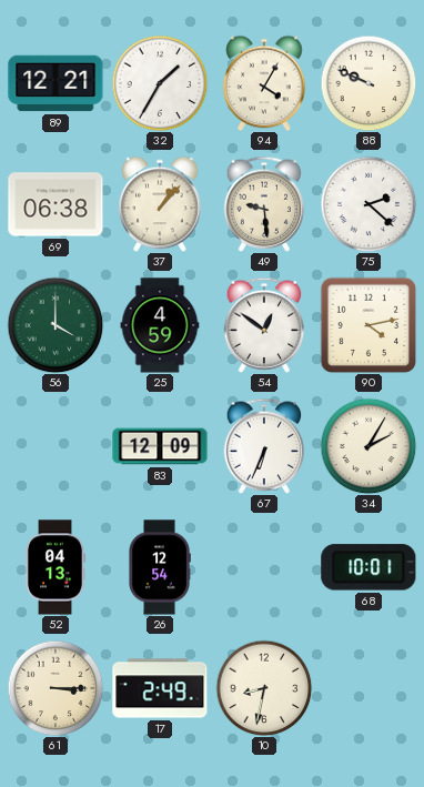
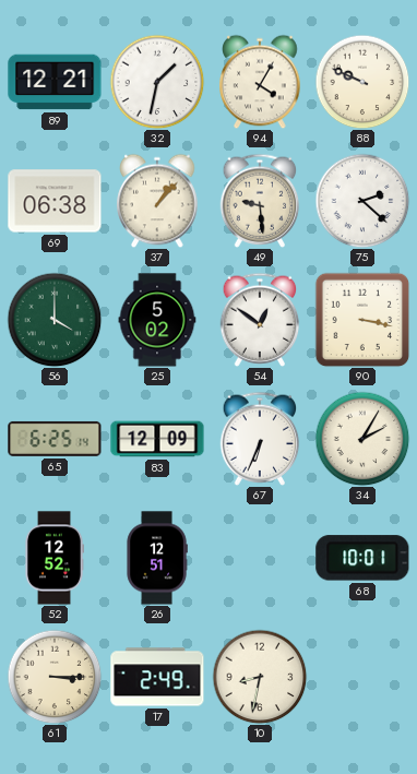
32: 1:35 -> 1:32 (157, 82)
25: 4:59 -> 5:02 (157, 320)
90: 4:13 -> 3:17 (362, 320)
65: none -> 6:25 (55, 439)
52: 04:13 -> 12:52 (55, 558)
26: 12:54 -> 12:51 (157, 558)
